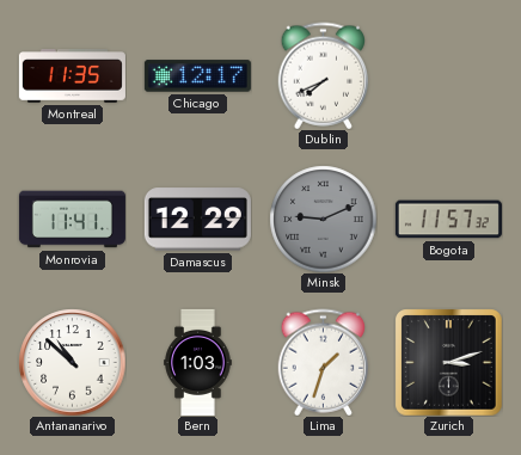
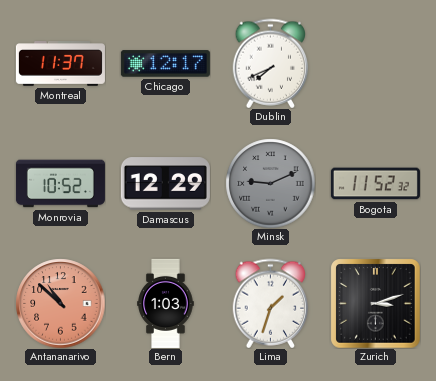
Montreal: 11:35 -> 11:37 (60, 64)
Monrovia: 11:41 -> 10:52 (60, 184)
Bogota: 11:57 -> 11:52 (375, 184)
Antananarivo dial: white -> salmon (60, 303)
